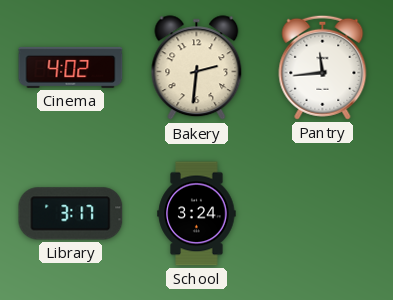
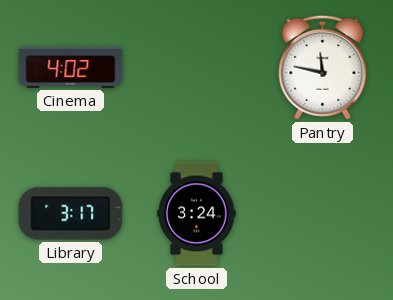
Bakery: 2:31 -> none (197, 68)
Pantry: 11:44 -> 11:47 (323, 67)
